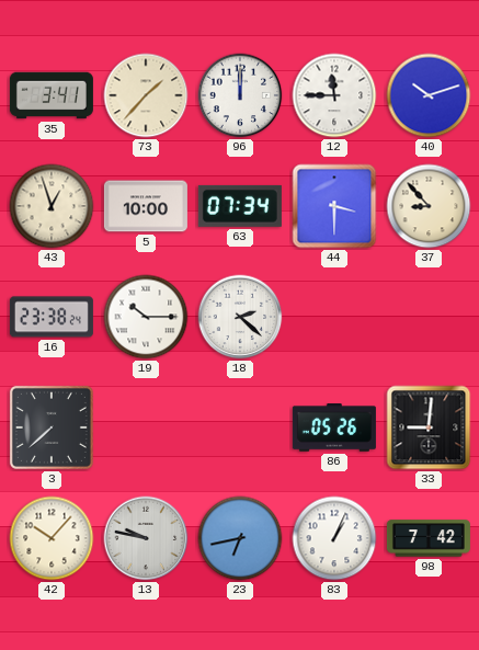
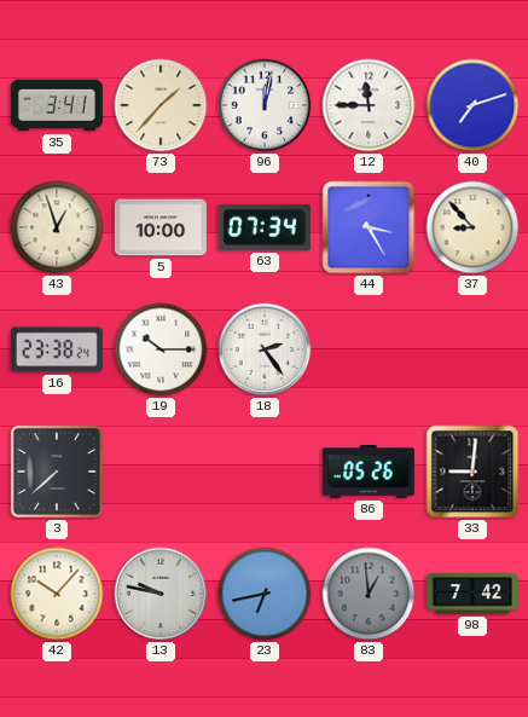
96: 12:00 -> 12:02 (265, 105)
40: 10:12 -> 7:12 (472, 105)
44: 3:30 -> 3:25 (369, 227)
18: 2:22 -> 2:24 (265, 349)
83: 1:04 -> 12:59 (369, 594)
83 dial: white -> grey (369, 594)
